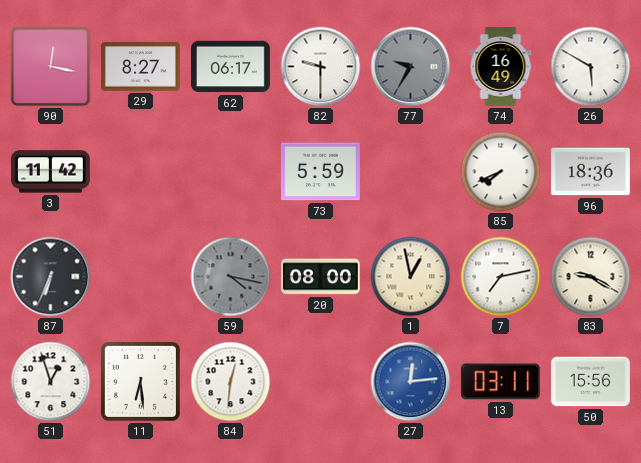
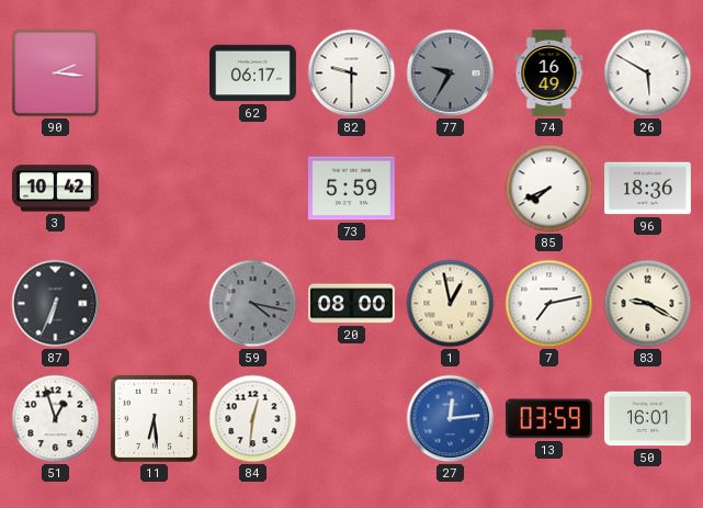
90: 12:17 -> 2:16 (56, 74)
29: 8:27 -> none (141, 67)
3: 11:42 -> 10:42 (56, 189)
13: 03:11 -> 03:59 (548, 419)
50: 15:56 -> 16:01 (648, 419)
